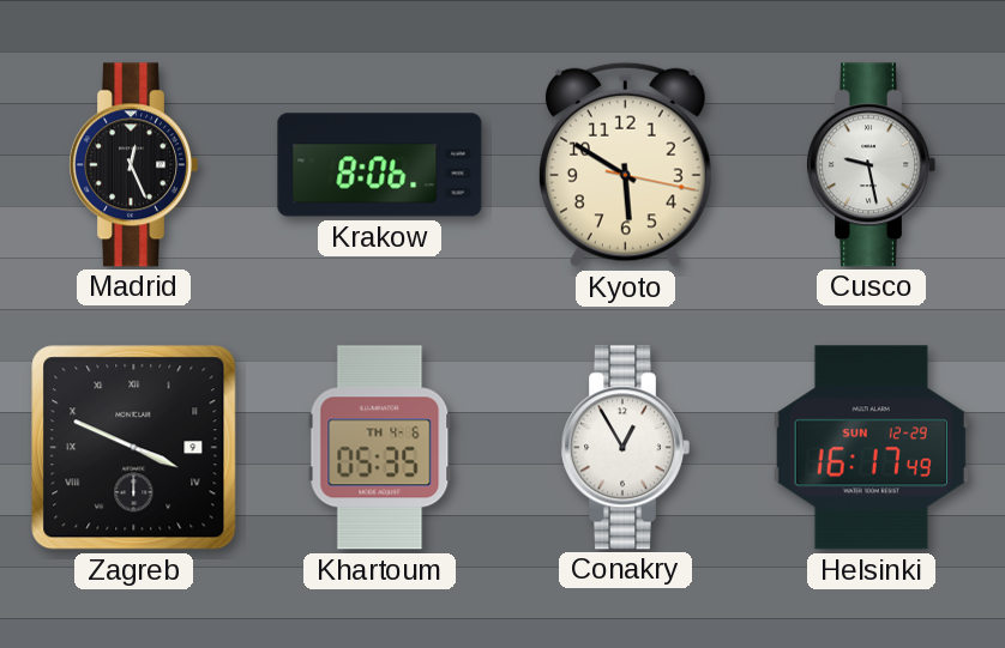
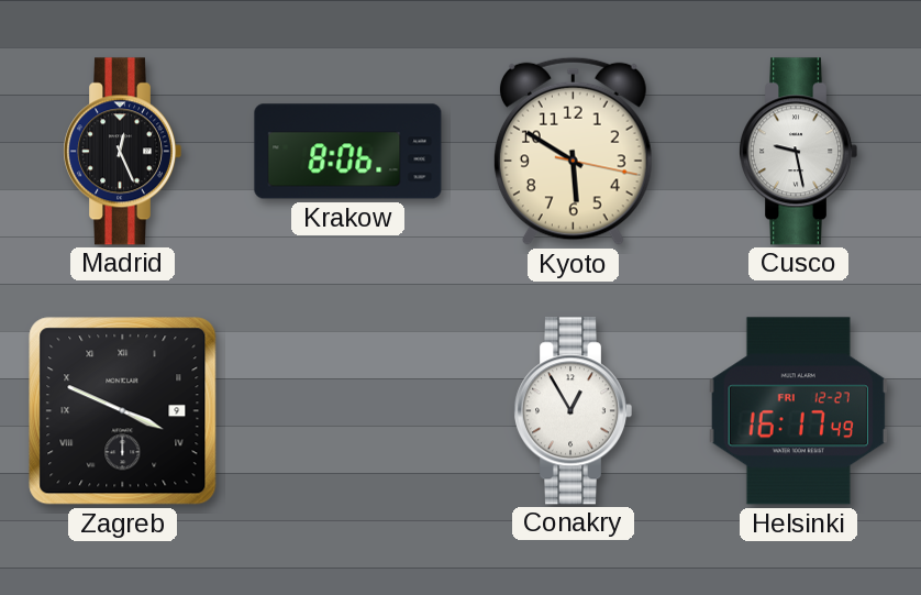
Khartoum: 05:35 -> none (380, 448)
Helsinki date: SUN 12-29 -> FRI 12-27 (798, 411)
